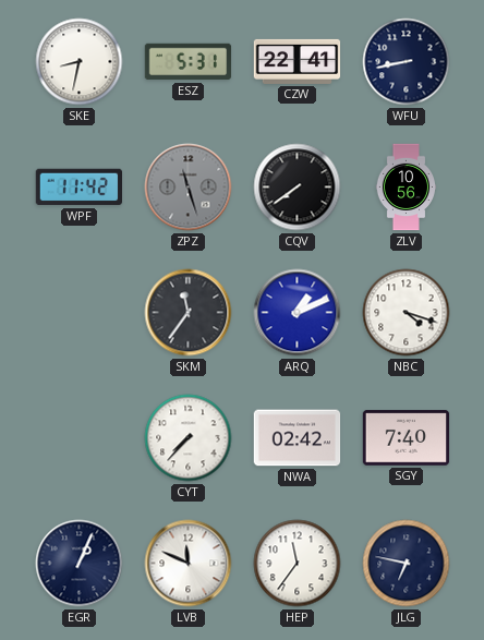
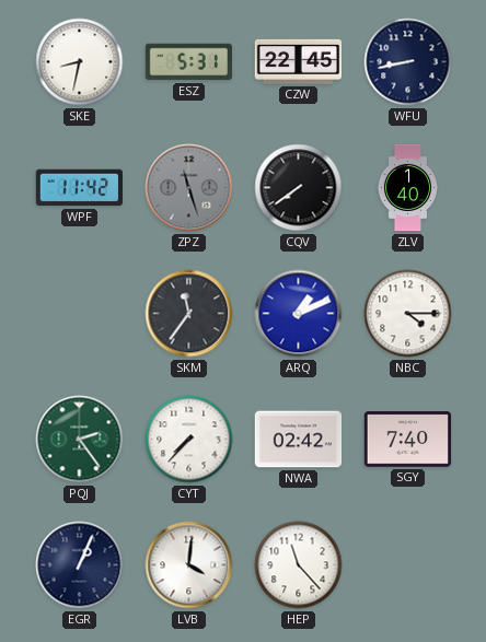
CZW: 22:41 -> 22:45 (299, 61)
ZLV: 10:56 -> 1:40 (407, 188)
NBC: 4:18 -> 4:15 (408, 314)
PQJ: none -> 2:24 (80, 440)
LVB: 11:49 -> 4:01 (189, 565)
HEP: 11:36 -> 11:23 (299, 565)
JLG: 6:47 -> none (407, 564)
